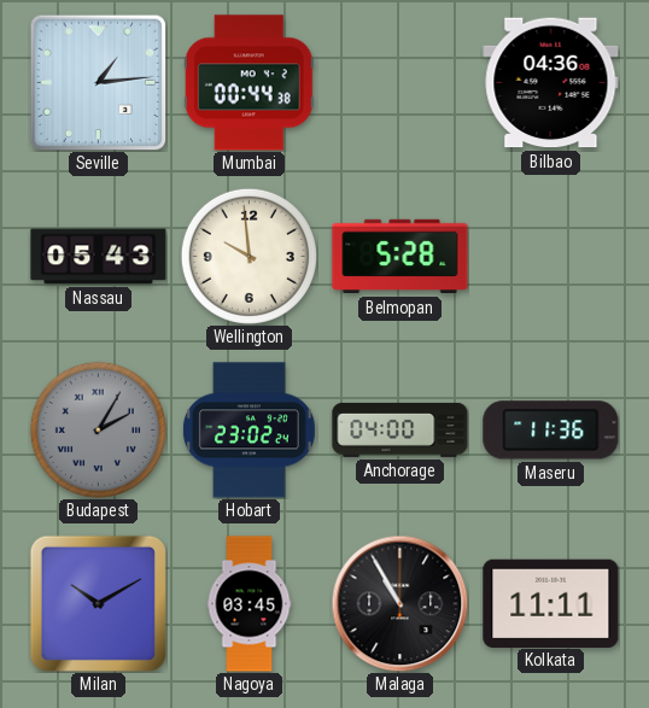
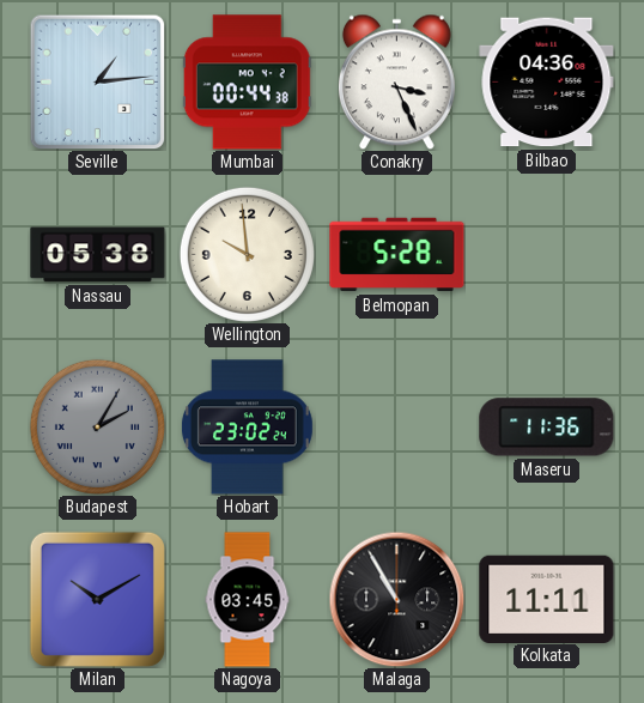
Conakry: none -> 3:26 (396, 81)
Nassau: 05:43 -> 05:38 (98, 255)
Anchorage: 04:00 -> none (400, 429)
